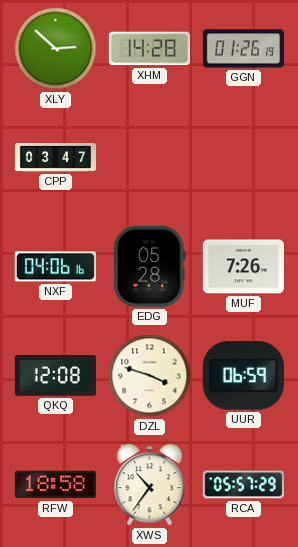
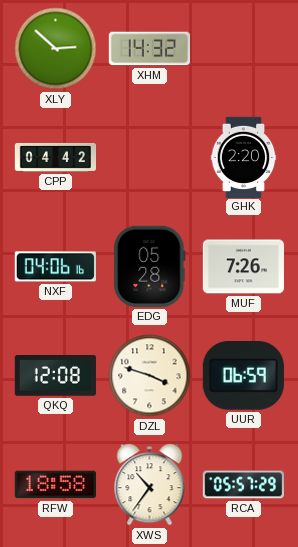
XHM: 14:28 -> 14:32 (149, 49)
GGN: 01:26 -> none (243, 49)
CPP: 03:47 -> 04:42 (55, 157)
GHK: none -> 2:20 (244, 157)
